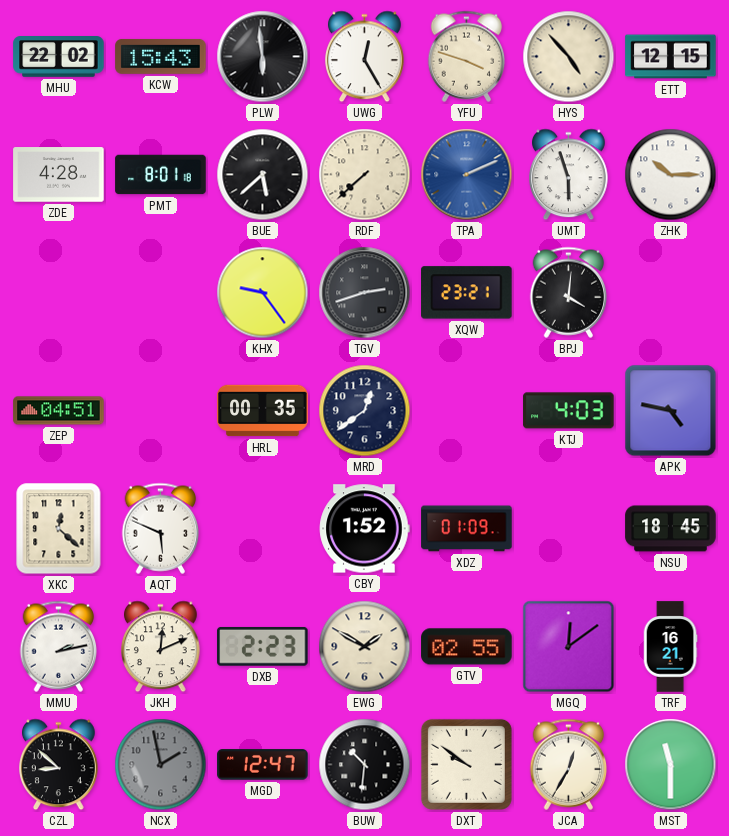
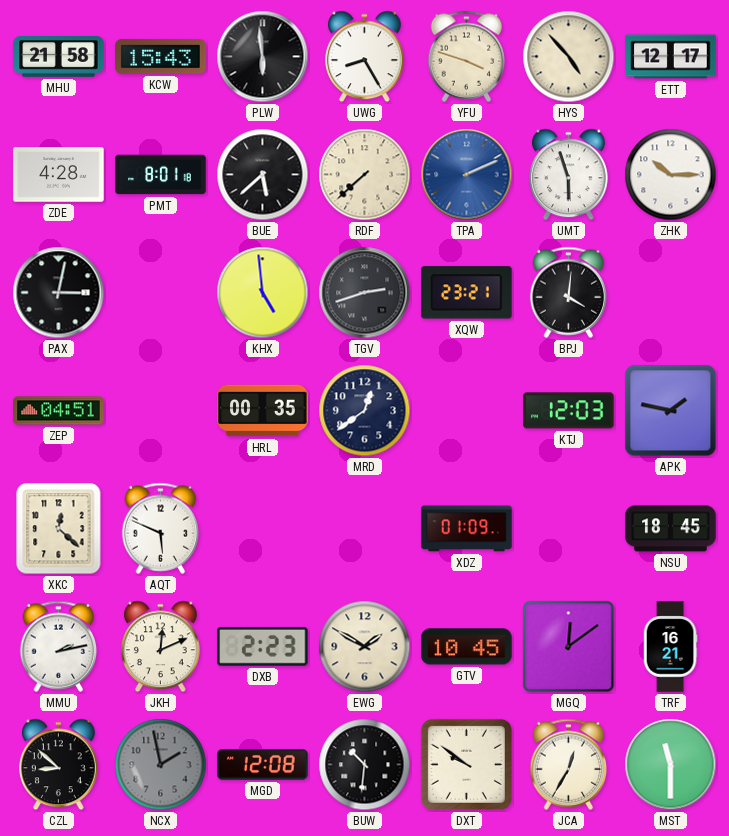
MHU: 22:02 -> 21:58 (59, 57)
UWG: 12:25 -> 8:25 (365, 57)
ETT: 12:15 -> 12:17 (671, 57)
PAX: none -> 3:02 (59, 293)
KHX: 9:24 -> 4:59 (263, 293)
KTJ: 4:03 -> 12:03 (569, 411)
APK: 4:47 -> 1:47 (671, 411)
CBY: 1:52 -> none (365, 529)
GTV: 02:55 -> 10:45 (467, 647)
MGD: 12:47 -> 12:08 (263, 765)
